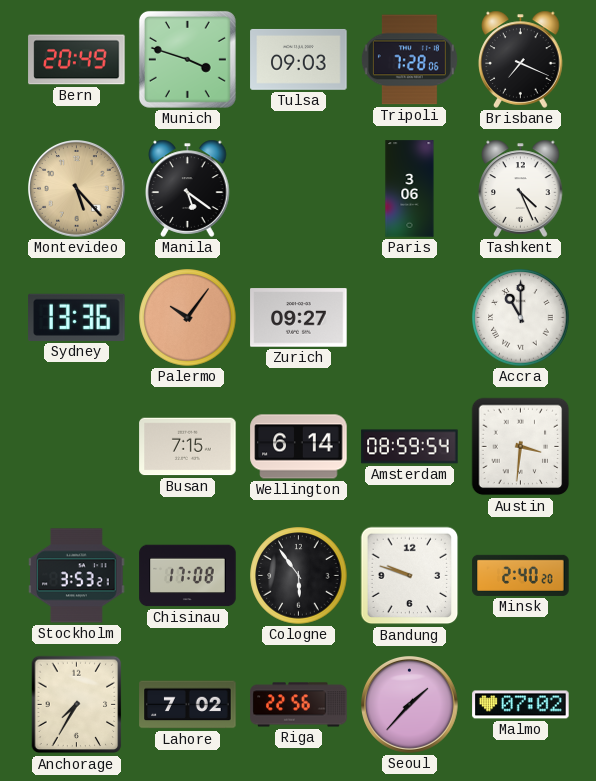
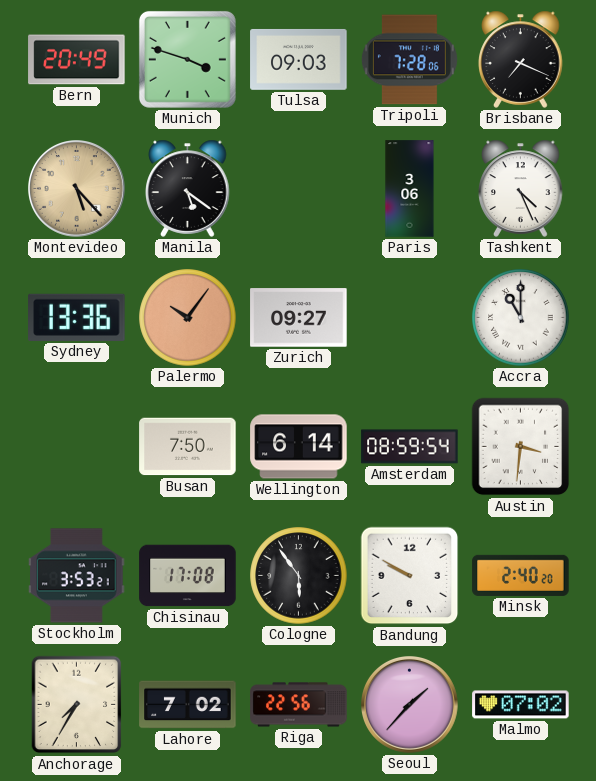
Busan: 7:15 -> 7:50 (188, 447)
Bandung: 9:48 -> 9:50 (410, 576)
